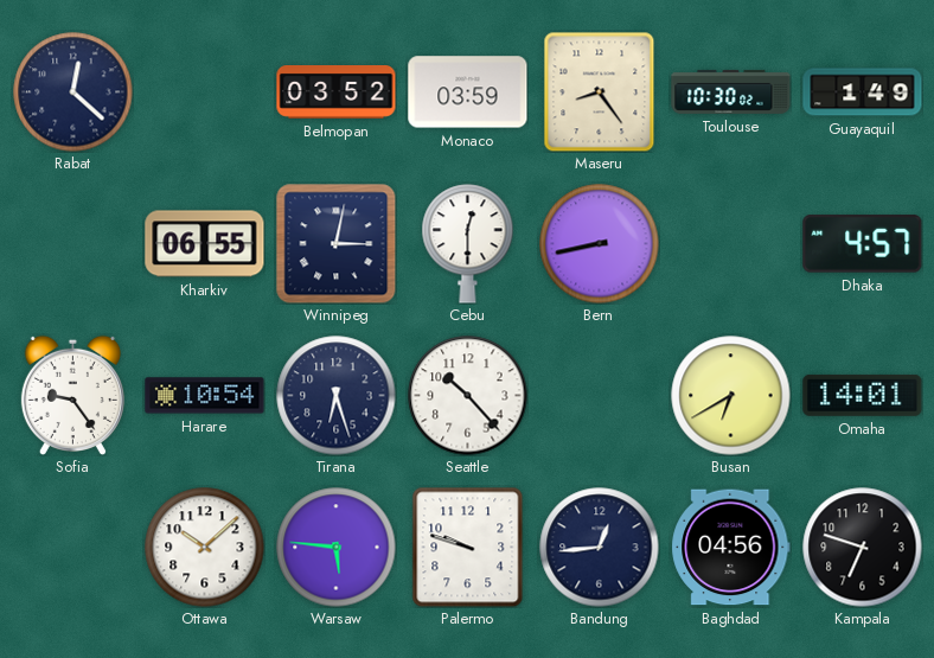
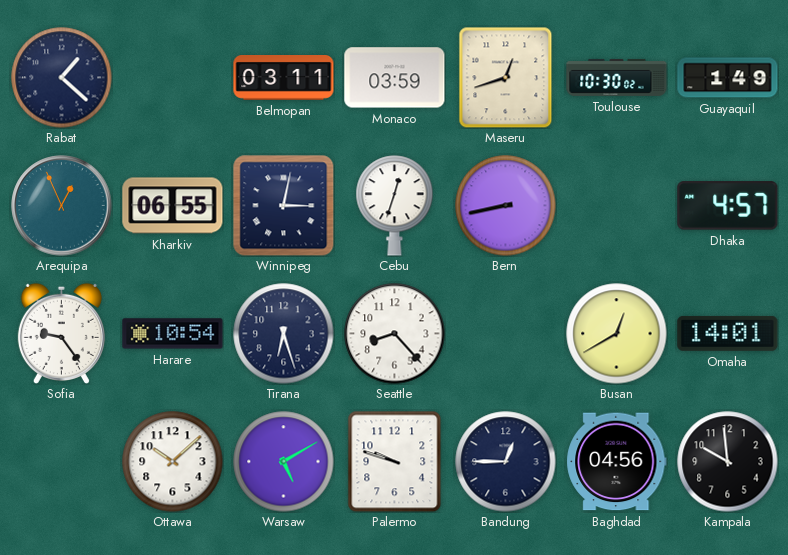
Rabat: 12:22 -> 1:22 (62, 78)
Belmopan: 03:52 -> 03:11 (284, 78)
Maseru: 8:24 -> 12:42 (506, 77)
Arequipa: none -> 12:56 (62, 206)
Cebu: 12:30 -> 12:33 (395, 206)
Seattle: 10:23 -> 8:23 (395, 334)
Busan: 6:40 -> 12:40 (617, 334)
Warsaw: 5:46 -> 5:10 (284, 462)
Bandung: 12:44 -> 12:45 (506, 462)
Kampala: 6:48 -> 9:59 (728, 462)
